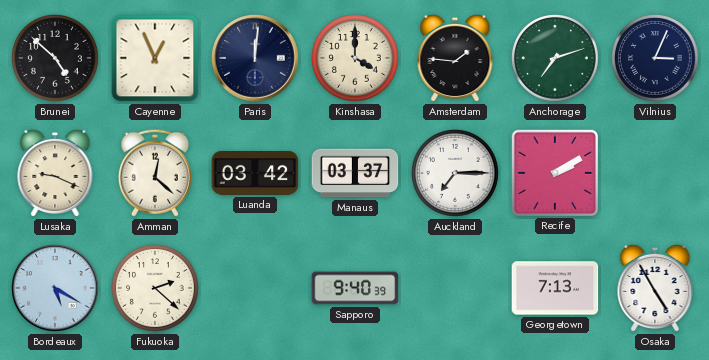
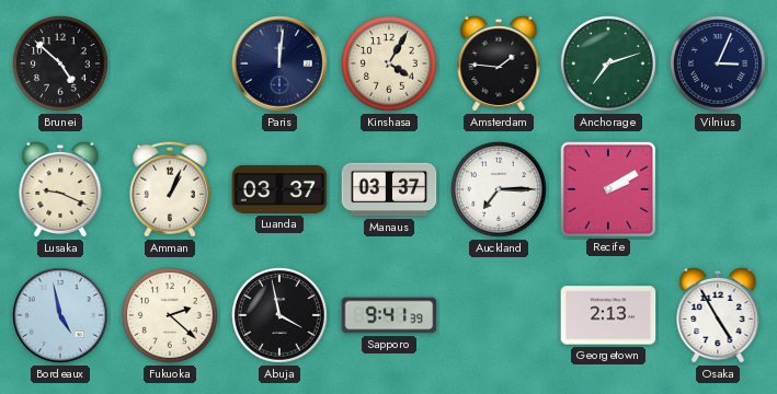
Cayenne: 12:56 -> none (155, 58)
Kinshasa: 4:00 -> 4:05 (390, 65)
Amman: 12:22 -> 1:04 (170, 189)
Luanda: 03:42 -> 03:37 (279, 190)
Bordeaux: 5:20 -> 4:58 (60, 315)
Abuja: none -> 3:58 (281, 316)
Sapporo: 9:40 -> 9:41 (389, 315)
Georgetown: 7:13 -> 2:13 (608, 315)
